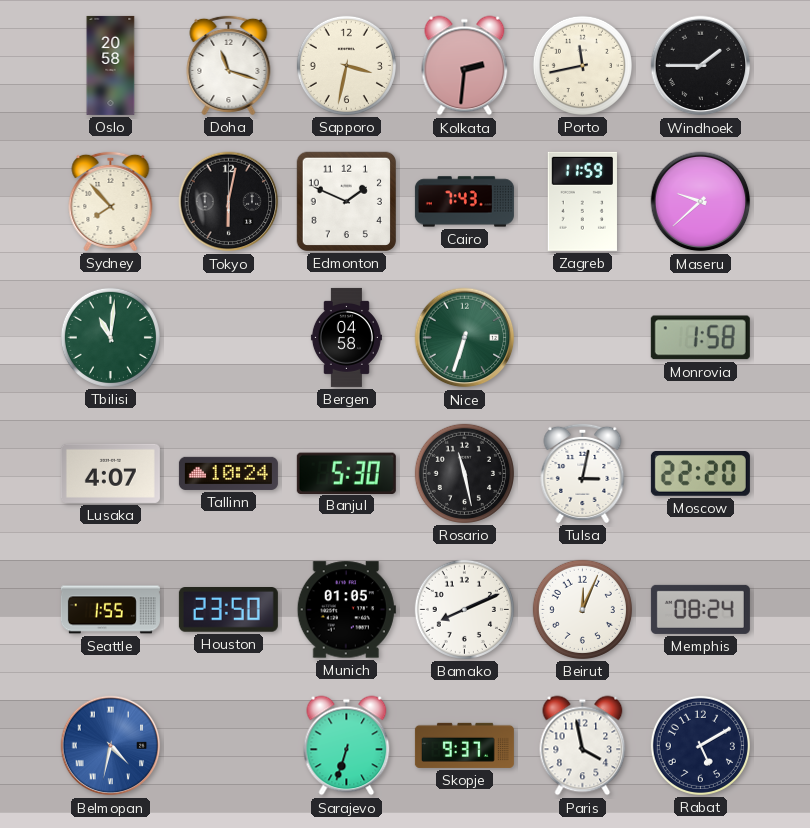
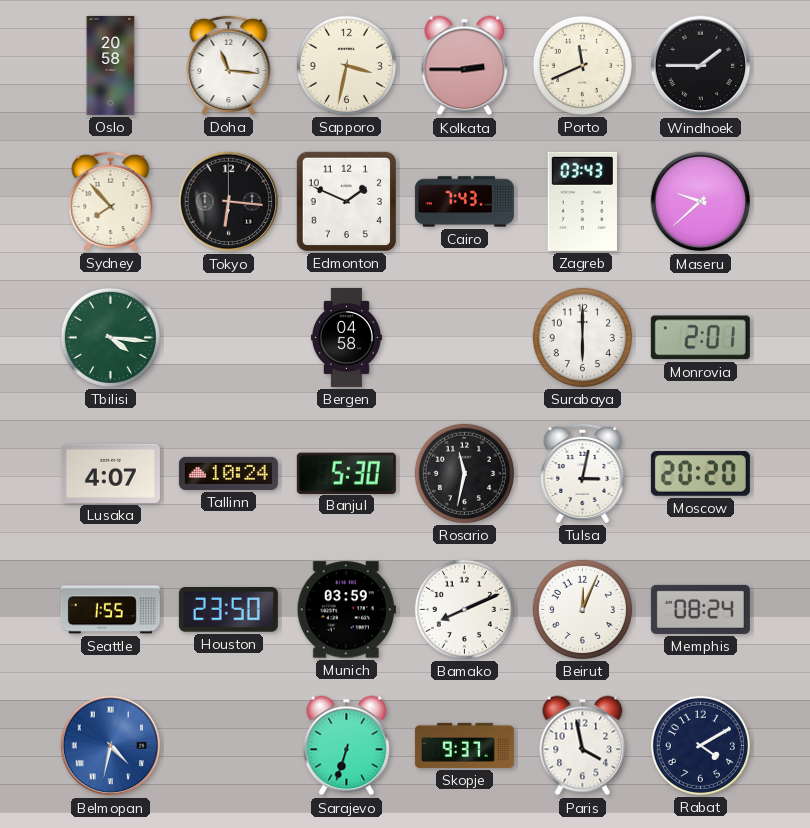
Doha: 11:18 -> 11:16 (229, 65)
Kolkata: 2:31 -> 2:45 (465, 66)
Porto: 11:43 -> 11:41 (582, 65)
Tokyo: 6:02 -> 6:16 (229, 202)
Zagreb: 11:59 -> 03:43 (582, 201)
Tbilisi: 11:01 -> 4:16 (110, 337)
Nice: 6:33 -> none (465, 338)
Surabaya: none -> 6:00 (582, 337)
Monrovia: 1:58 -> 2:01 (700, 338)
Rosario: 11:28 -> 11:32 (464, 473)
Moscow: 22:20 -> 20:20 (700, 474)
Munich: 01:05 -> 03:59 (346, 610)
Rabat: 5:10 -> 4:10 (700, 745)
